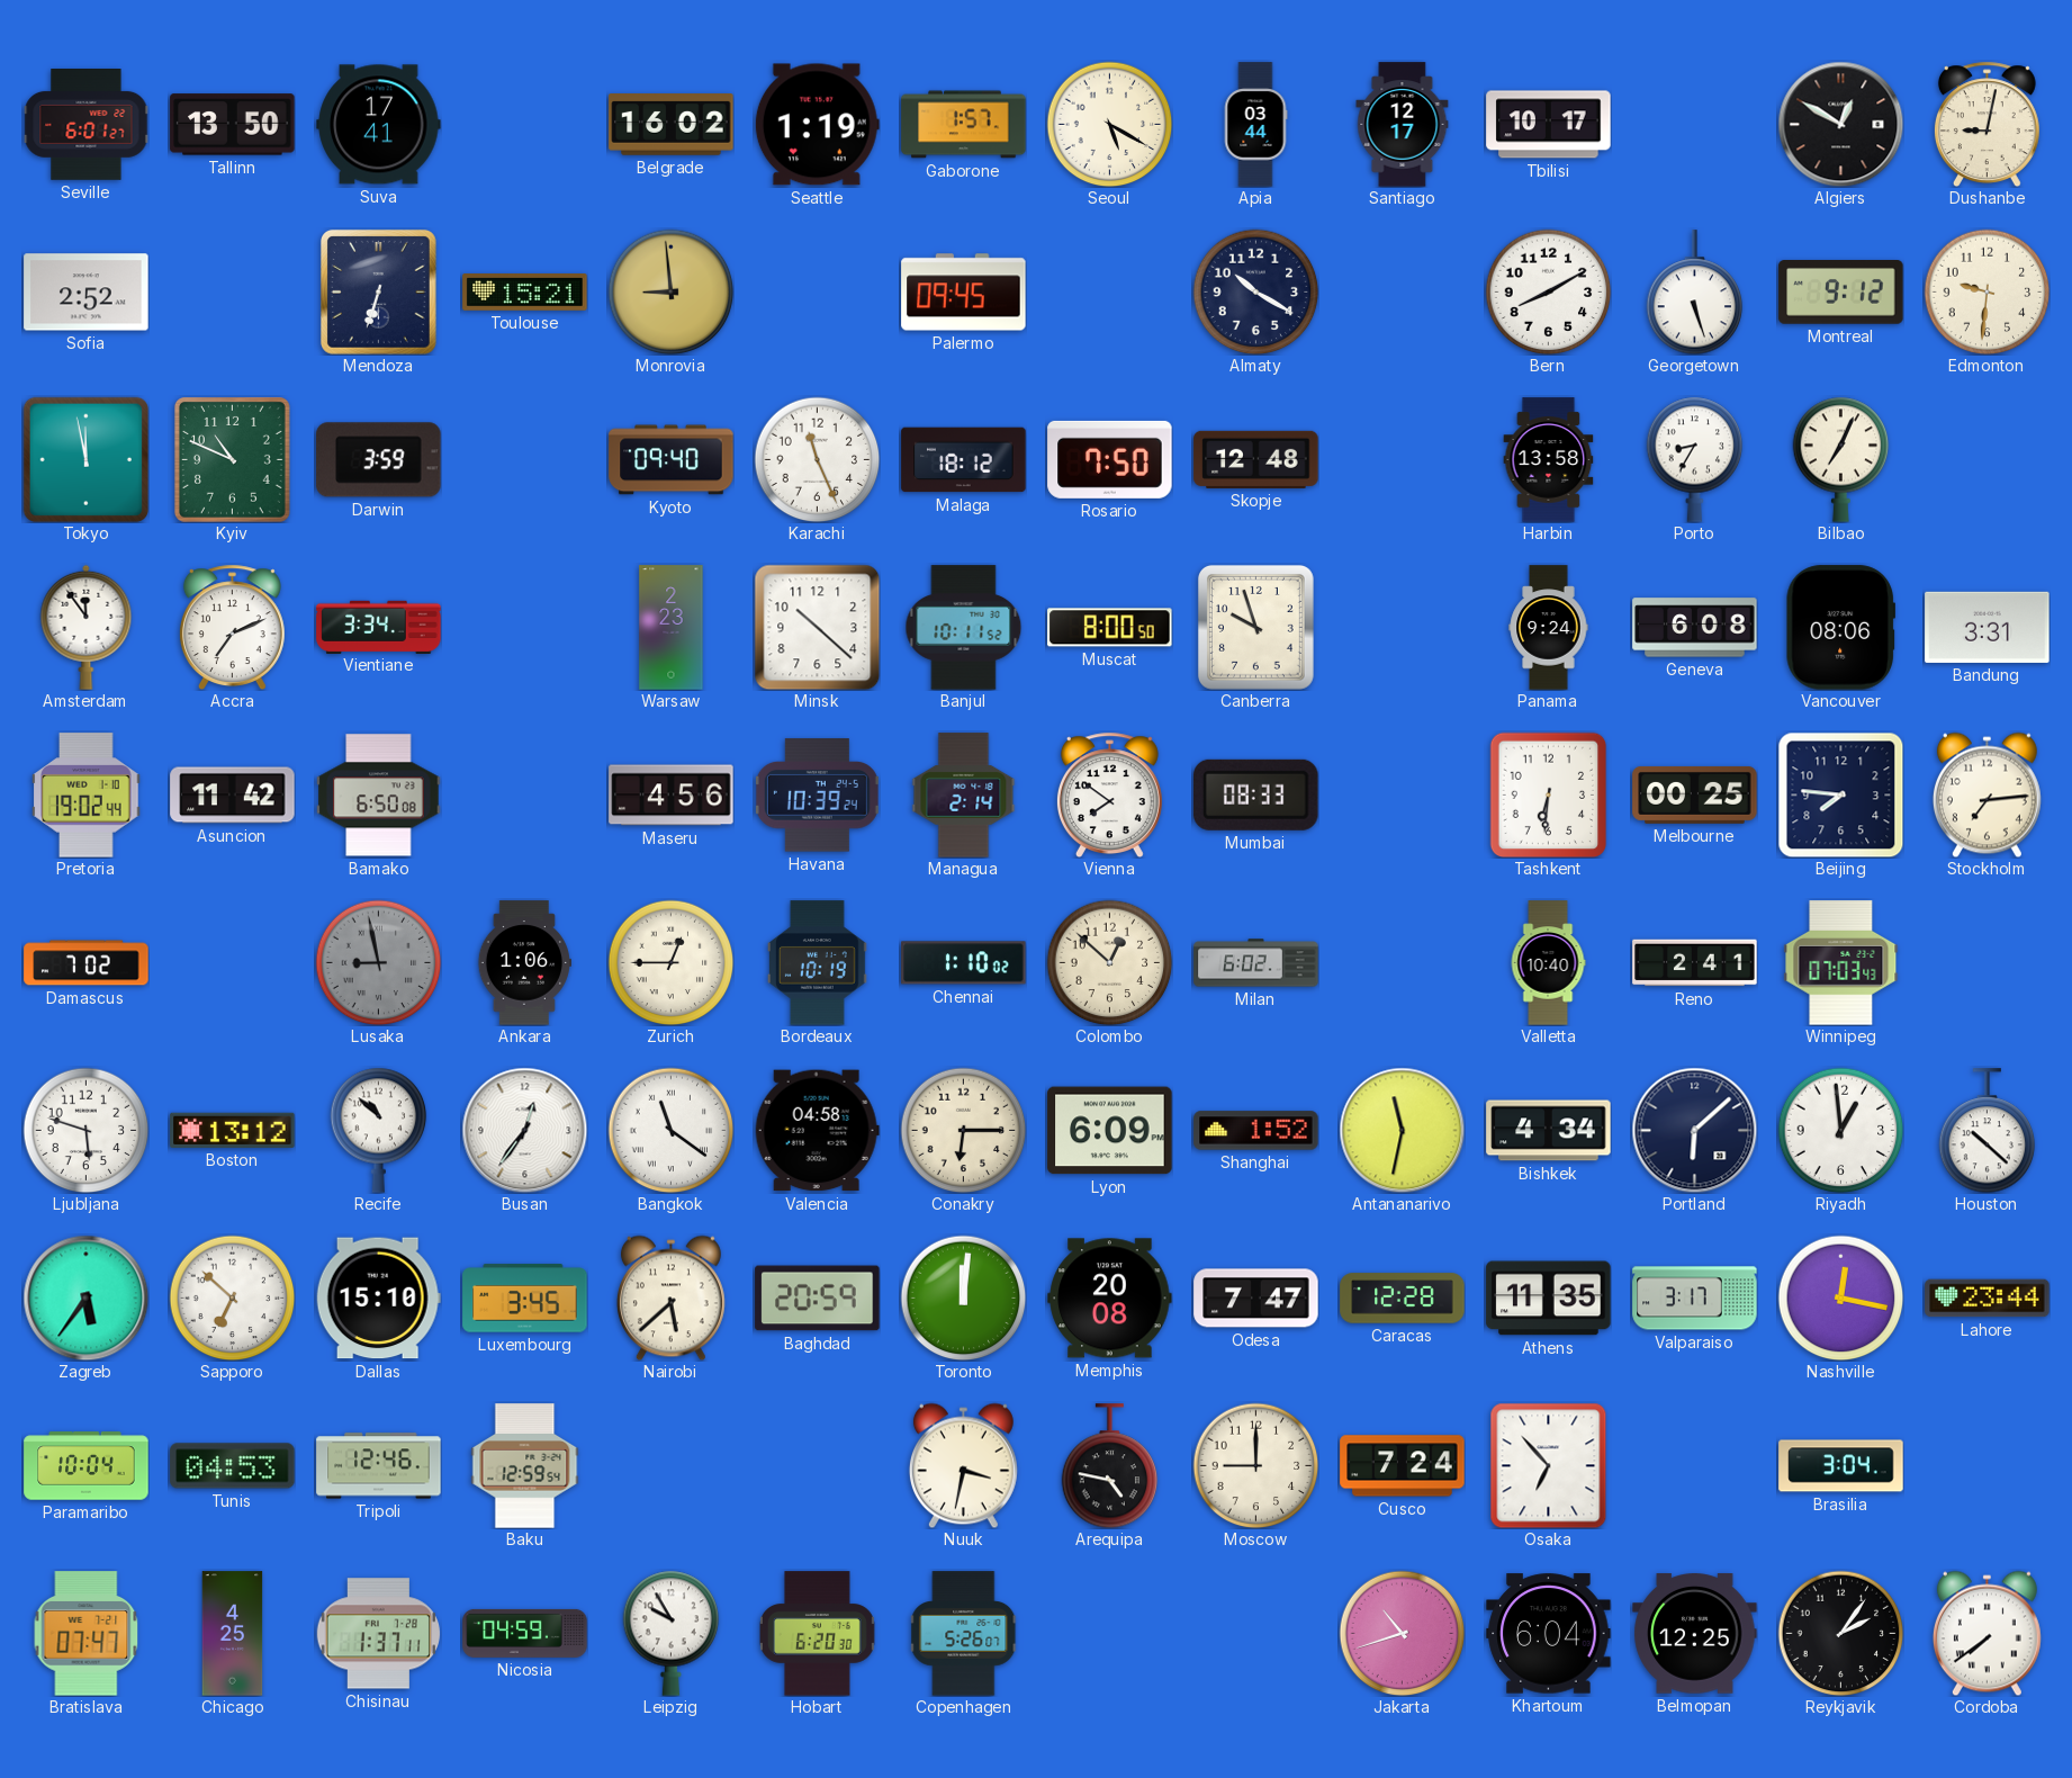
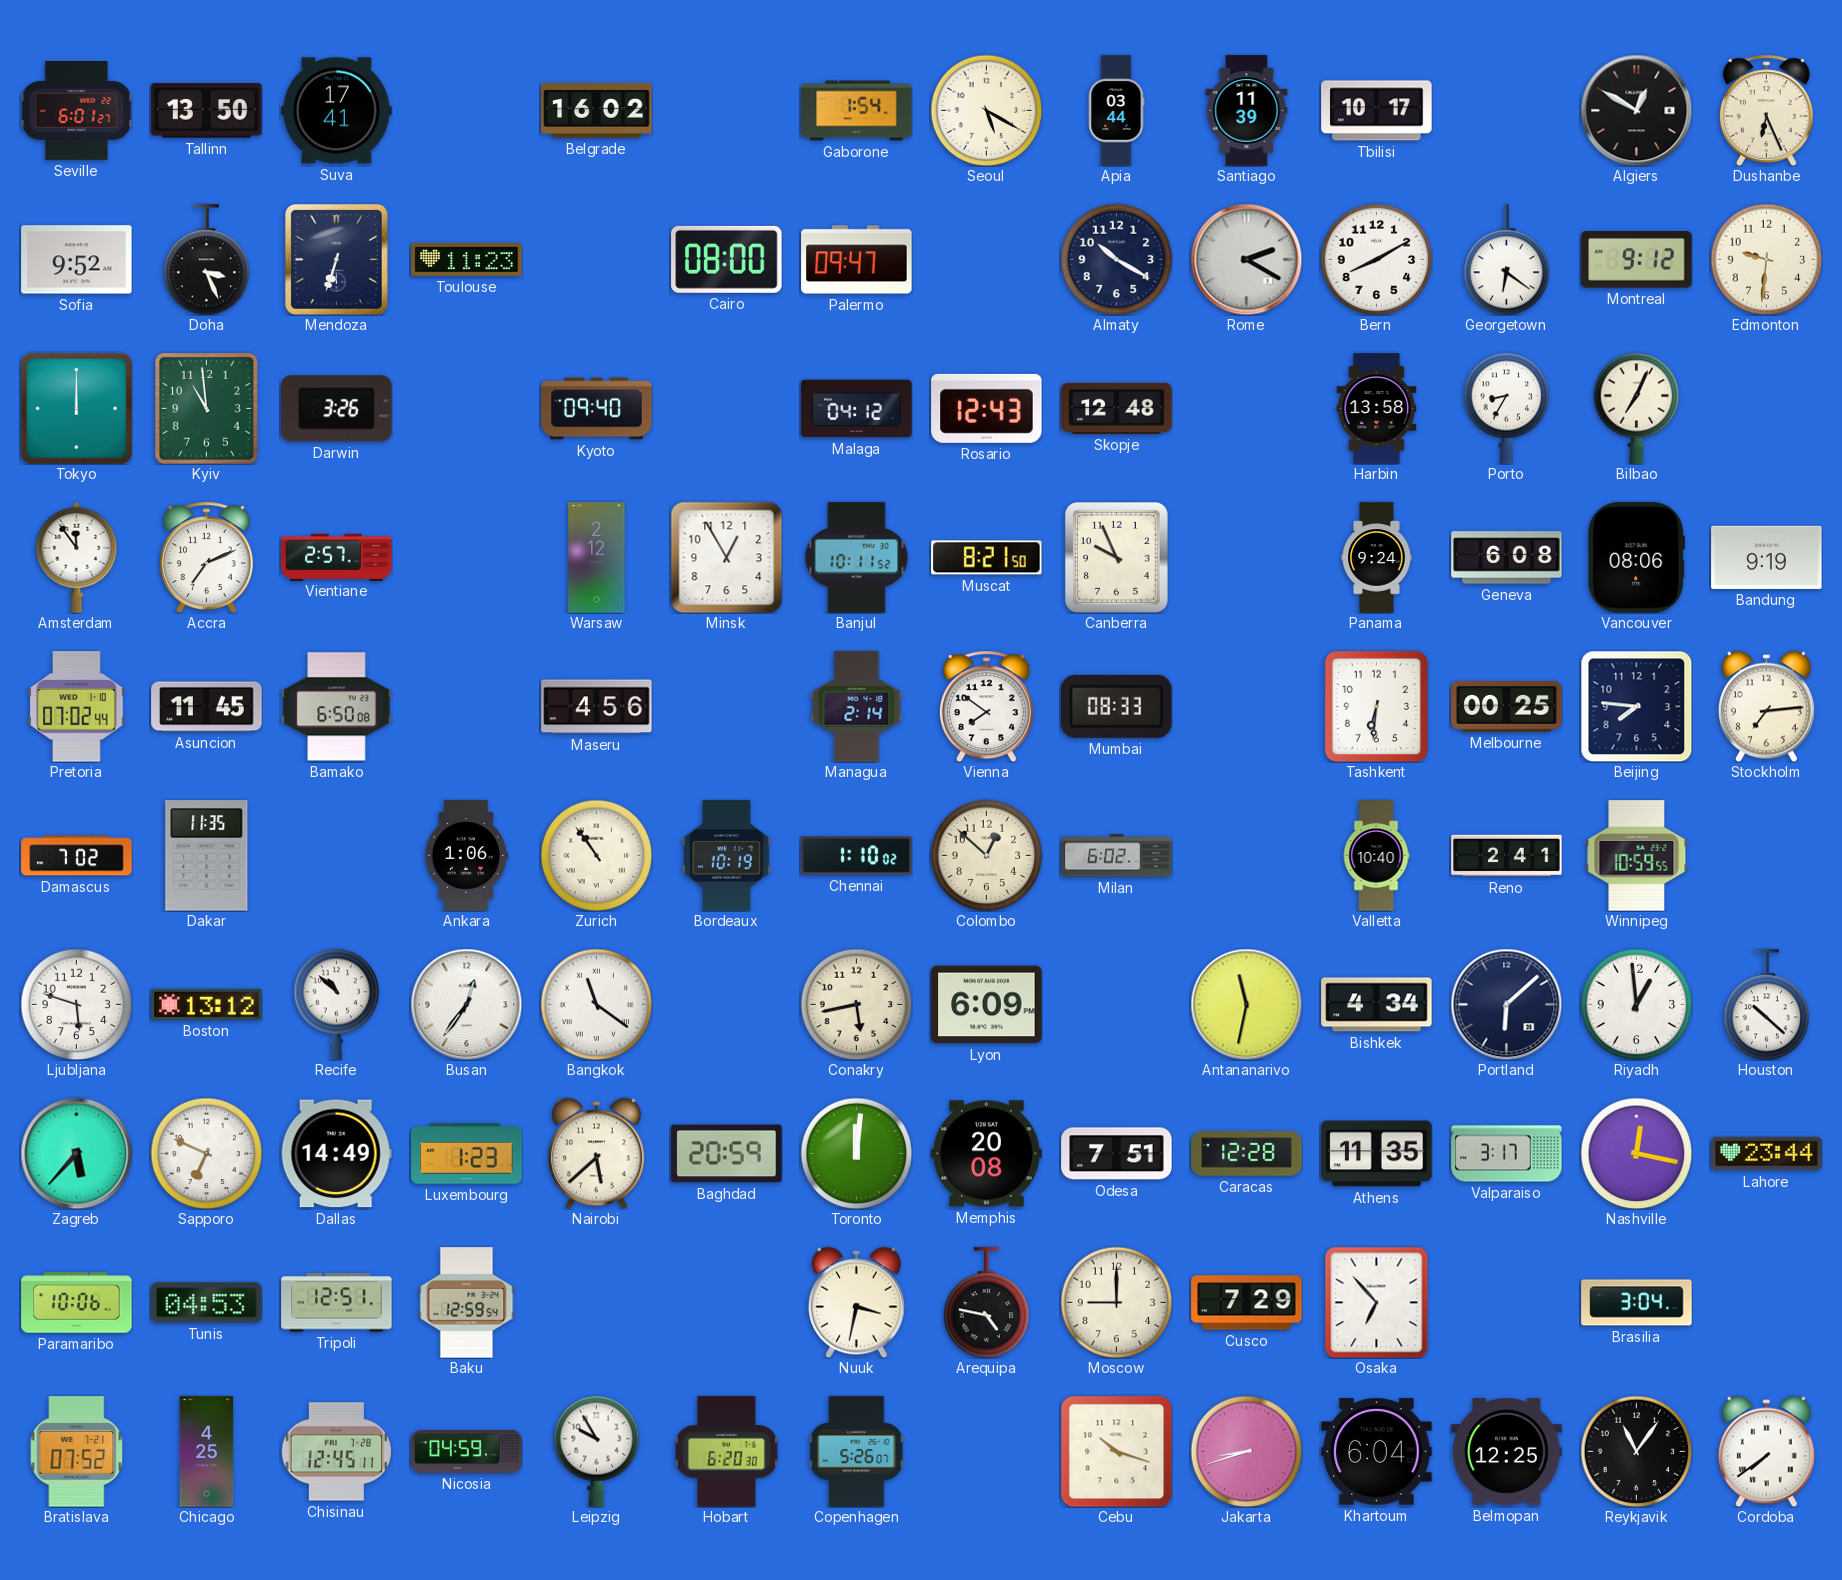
Seattle: 1:19 -> none (817, 125)
Gaborone: 1:57 -> 1:54 (857, 111)
Santiago: 12:17 -> 11:39 (1247, 111)
Dushanbe: 9:02 -> 6:26 (1766, 110)
Sofia: 2:52 -> 9:52 (77, 260)
Doha: none -> 3:26 (207, 260)
Toulouse: 15:21 -> 11:23 (467, 260)
Monrovia: 8:59 -> none (670, 291)
Cairo: none -> 08:00 (727, 259)
Palermo: 09:45 -> 09:47 (857, 260)
Rome: none -> 2:20 (1246, 259)
Georgetown: 5:27 -> 6:21 (1507, 260)
Tokyo: 11:58 -> 12:00 (76, 408)
Kyiv: 10:49 -> 10:59 (206, 409)
Darwin: 3:59 -> 3:26 (337, 409)
Karachi: 11:26 -> none (817, 459)
Malaga: 18:12 -> 04:12 (857, 409)
Rosario: 7:50 -> 12:43 (987, 408)
Vientiane: 3:34 -> 2:57 (337, 557)
Warsaw: 2:23 -> 2:12 (597, 558)
Minsk: 10:22 -> 12:55 (726, 557)
Muscat: 8:00 -> 8:21 (987, 558)
Canberra: 9:57 -> 9:56 (1116, 557)
Bandung: 3:31 -> 9:19 (1767, 557)
Pretoria: 19:02 -> 07:02 (77, 707)
Asuncion: 11:42 -> 11:45 (207, 707)
Havana: 10:39 -> none (817, 796)
Dakar: none -> 11:35 (207, 856)
Lusaka: 8:58 -> none (378, 962)
Zurich: 12:45 -> 10:54 (596, 855)
Winnipeg: 07:03 -> 10:59 (1637, 856)
Valencia: 04:58 -> none (817, 1131)
Conakry: 6:15 -> 5:43 (856, 1004)
Shanghai: 1:52 -> none (1256, 1131)
Zagreb: 5:36 -> 5:37 (76, 1153)
Sapporo: 6:52 -> 6:49 (206, 1153)
Dallas: 15:10 -> 14:49 (336, 1154)
Luxembourg: 3:45 -> 1:23 (467, 1154)
Odesa: 7:47 -> 7:51 (1117, 1154)
Paramaribo: 10:04 -> 10:06 (77, 1303)
Tripoli: 12:46 -> 12:51 (337, 1303)
Cusco: 7:24 -> 7:29 (1247, 1303)
Bratislava: 07:47 -> 07:52 (77, 1452)
Chisinau: 1:37 -> 12:45 (336, 1452)
Cebu: none -> 10:18 (1116, 1451)
Jakarta: 10:42 -> 8:42 (1246, 1451)
Reykjavik: 2:06 -> 11:06 (1636, 1451)
